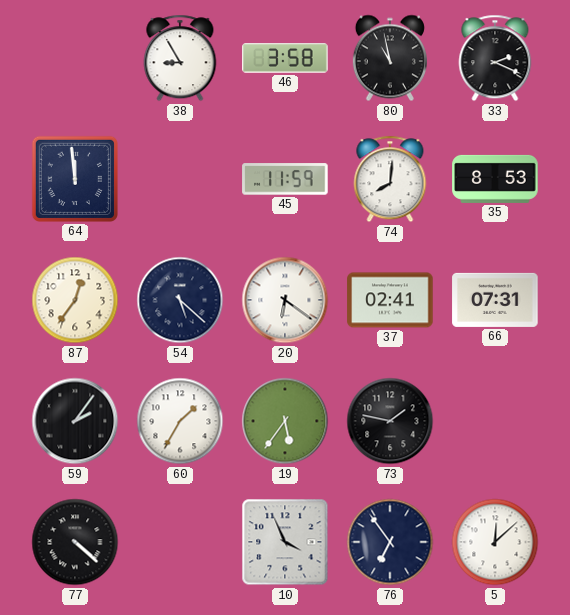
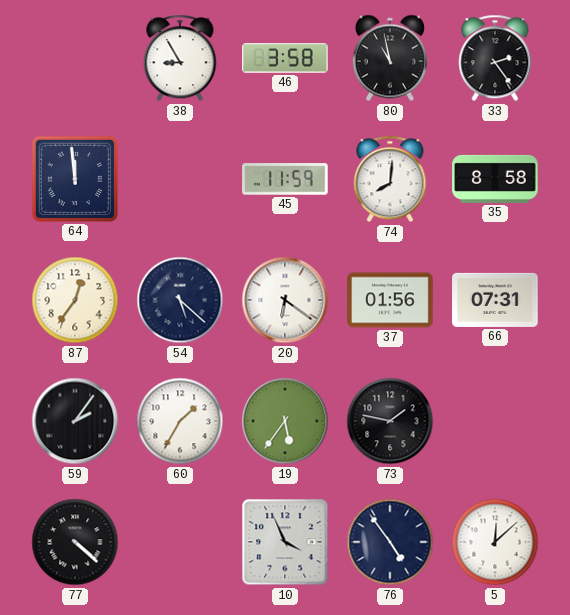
33: 2:19 -> 2:24 (495, 58)
35: 8:53 -> 8:58 (495, 179)
37: 02:41 -> 01:56 (390, 300)
76: 6:54 -> 4:54 (390, 542)
